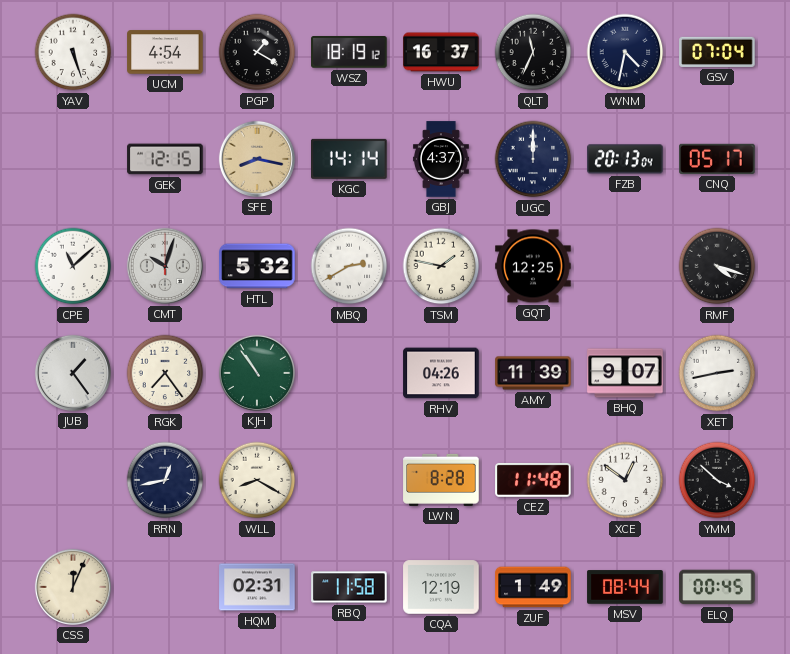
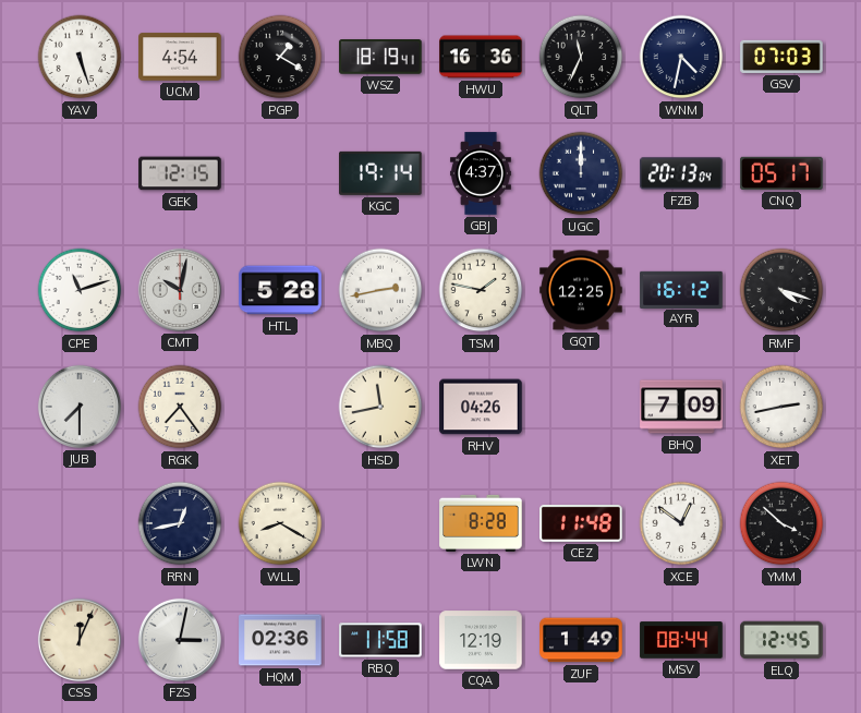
WSZ: 18:19:12 -> 18:19:41 (380, 58)
HWU: 16:37 -> 16:36 (481, 57)
GSV: 07:04 -> 07:03 (781, 57)
SFE: 8:17 -> none (257, 159)
KGC: 14:14 -> 19:14 (381, 173)
CPE: 11:08 -> 11:12 (80, 290)
CMT: 10:03 -> 10:02 (180, 290)
HTL: 5:32 -> 5:28 (280, 290)
MBQ: 2:40 -> 2:43 (380, 290)
AYR: none -> 16:12 (681, 289)
JUB: 1:24 -> 7:30 (80, 407)
KJH: 10:54 -> none (257, 373)
HSD: none -> 11:43 (380, 407)
AMY: 11:39 -> none (533, 373)
BHQ: 9:07 -> 7:09 (681, 407)
FZS: none -> 3:02 (180, 640)
HQM: 02:31 -> 02:36 (280, 640)
ELQ: 00:45 -> 12:45 (781, 640)
